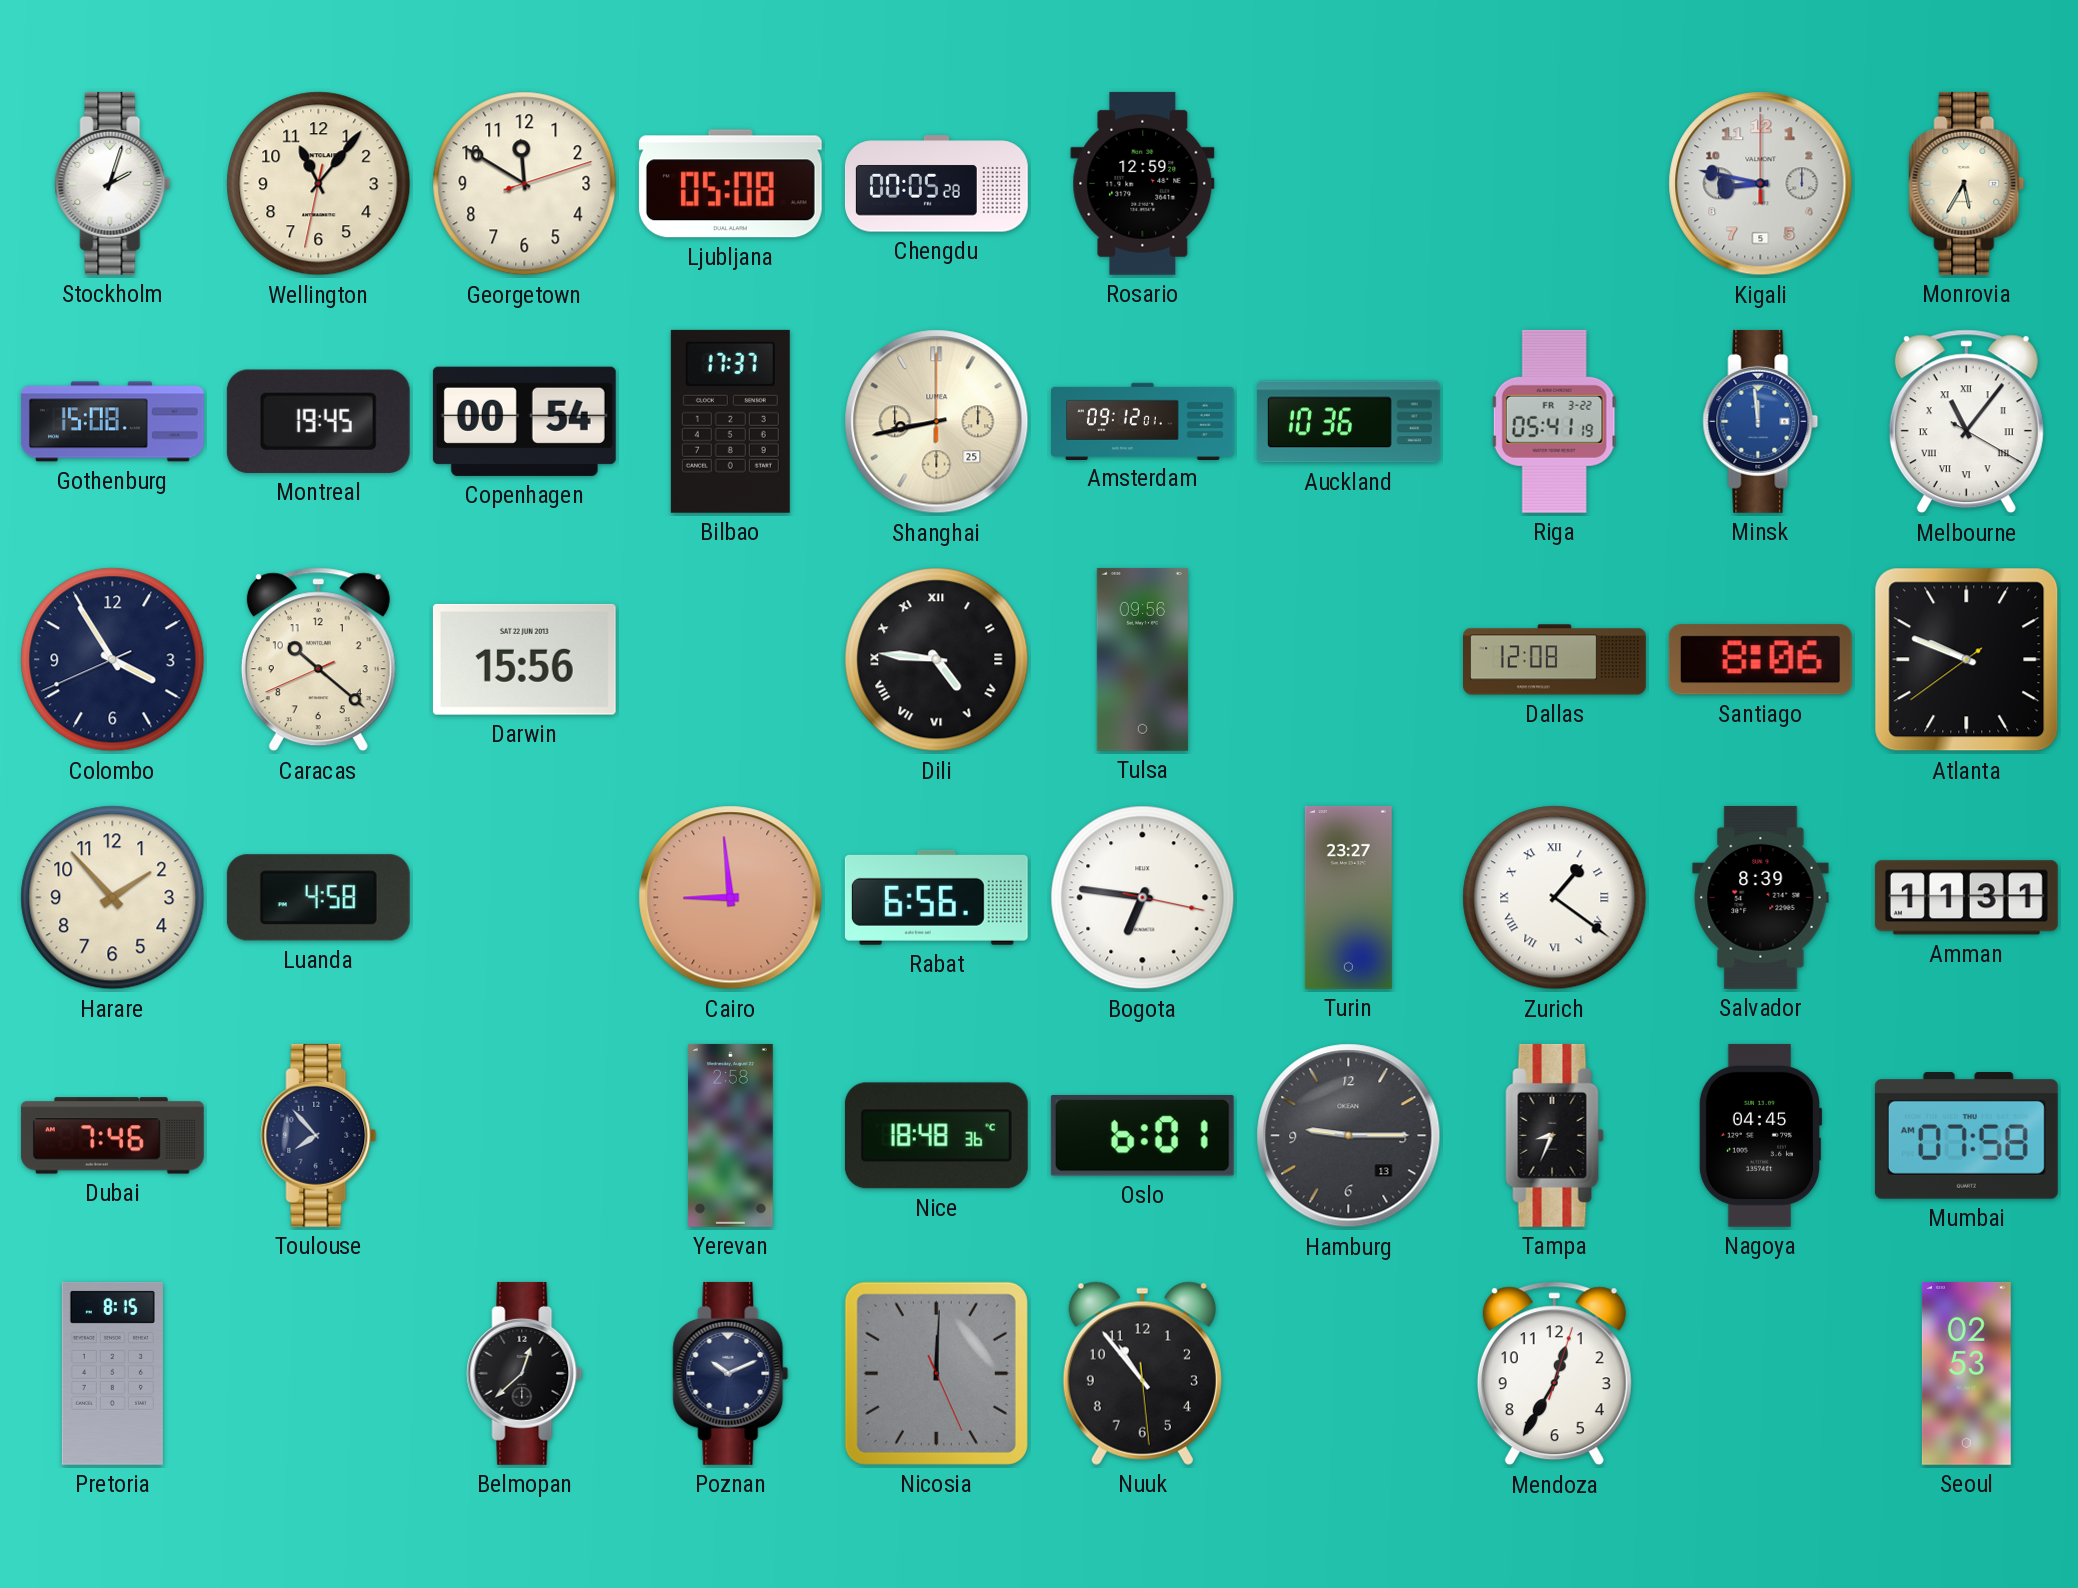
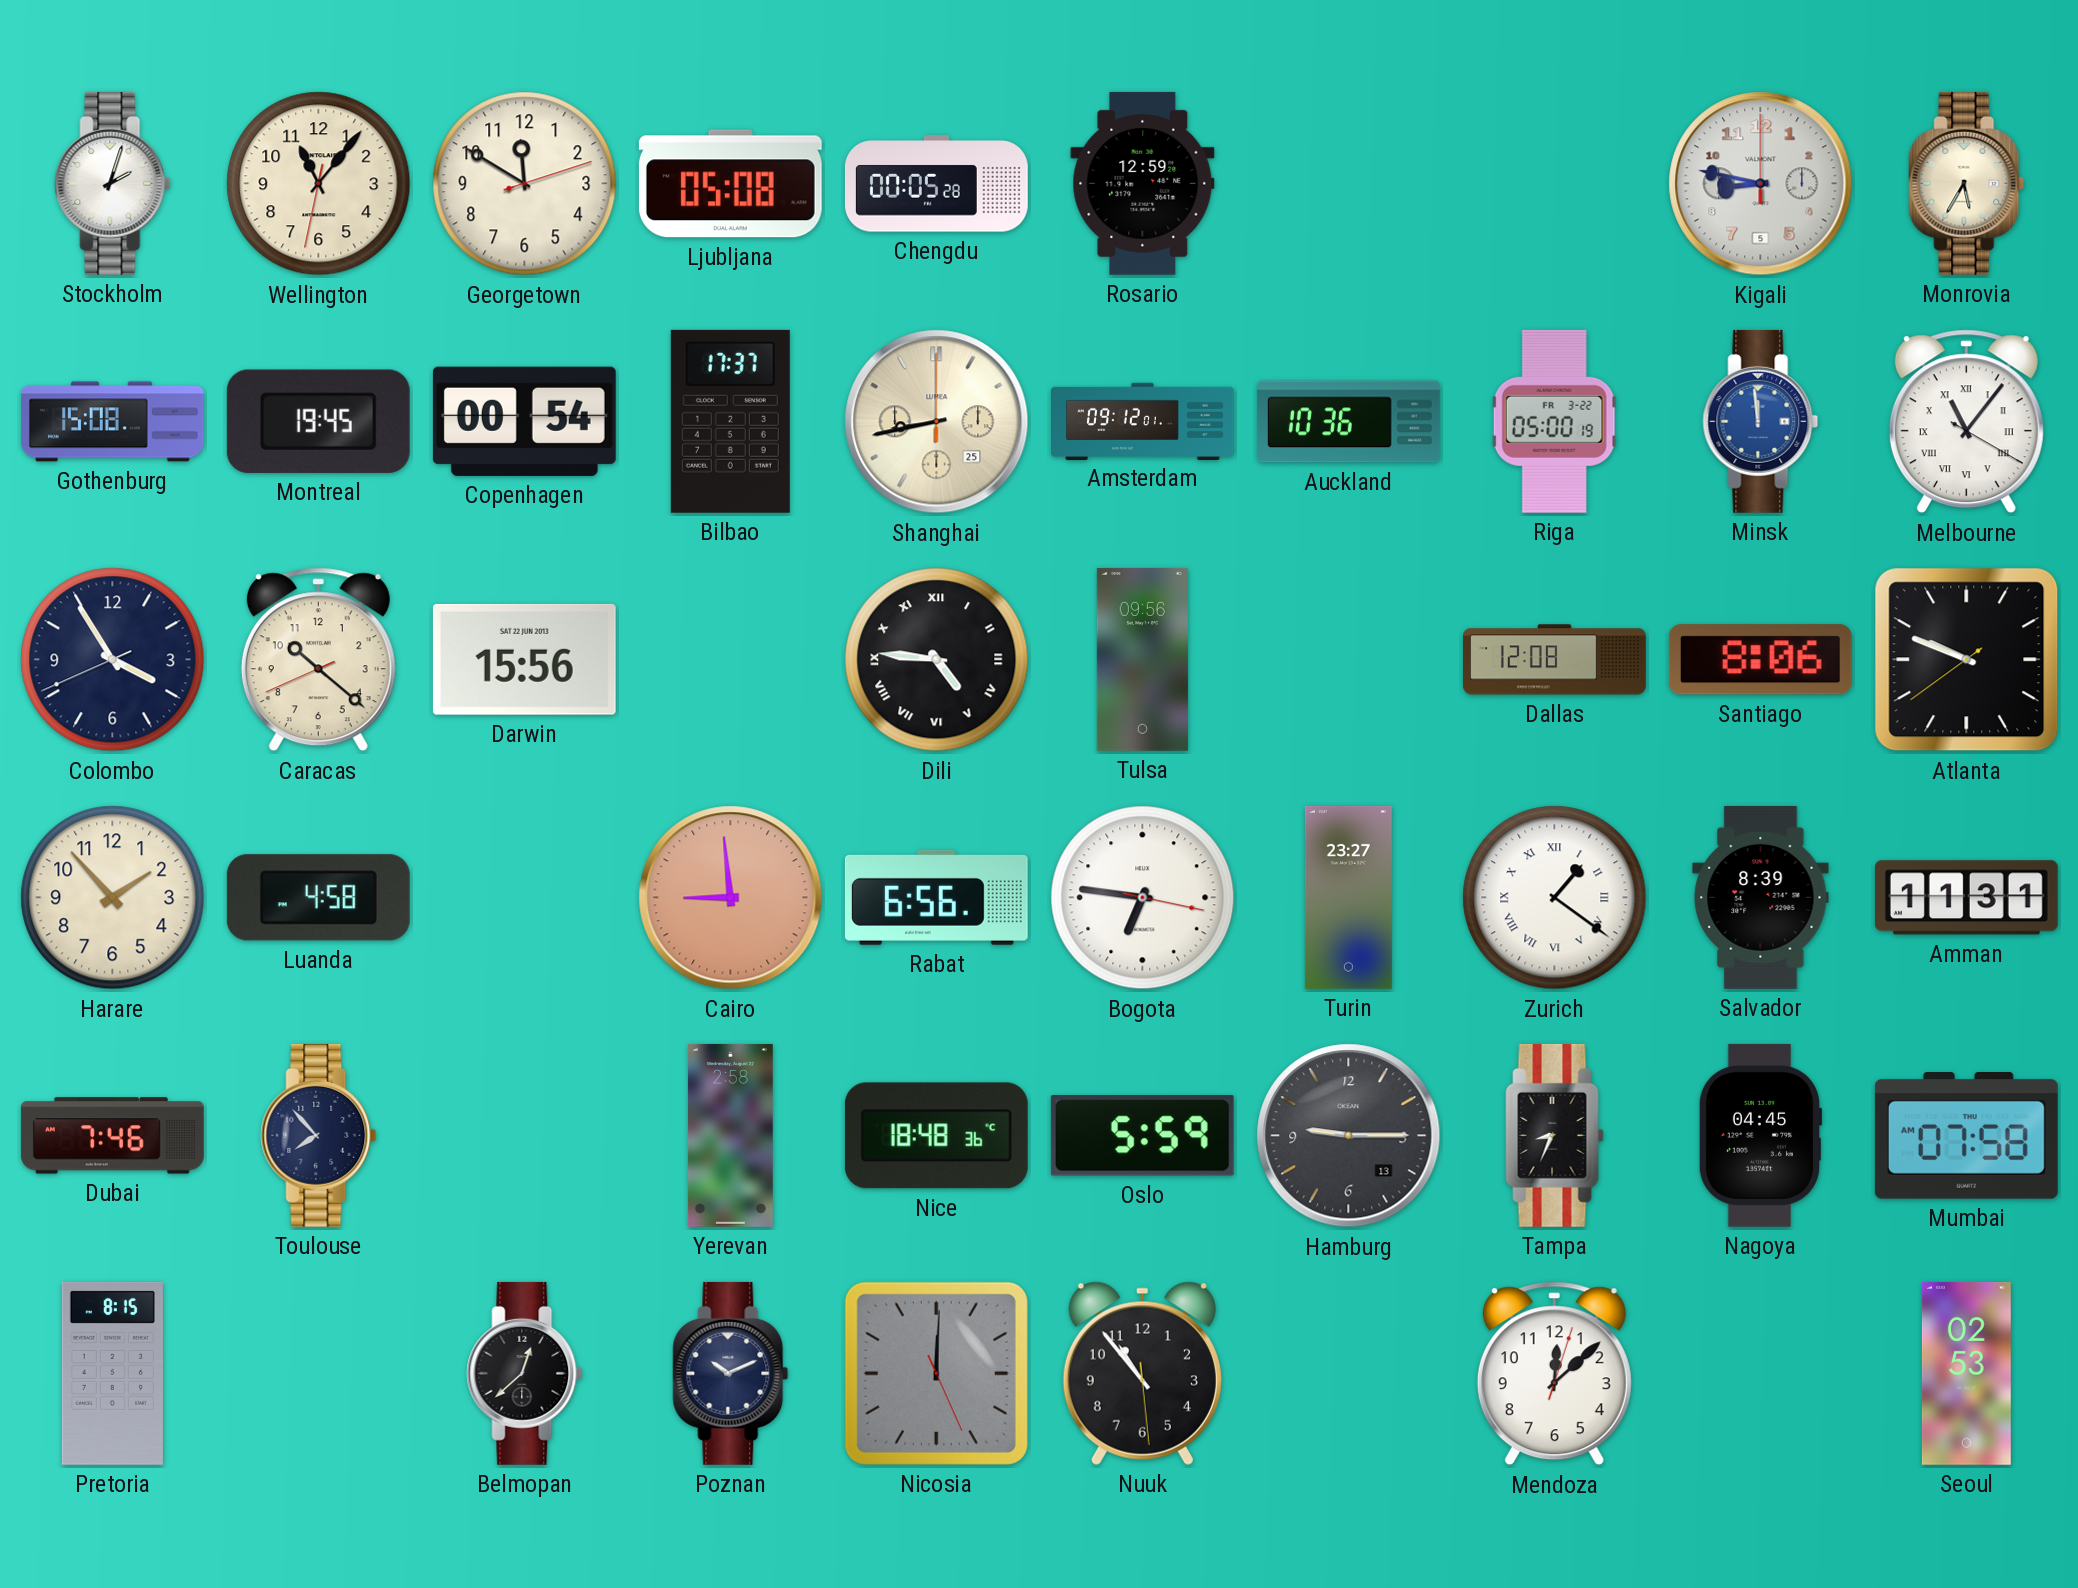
Riga: 05:41 -> 05:00 (1555, 421)
Oslo: 6:01 -> 5:59 (1142, 1136)
Mendoza: 12:35 -> 12:08 (1554, 1374)
